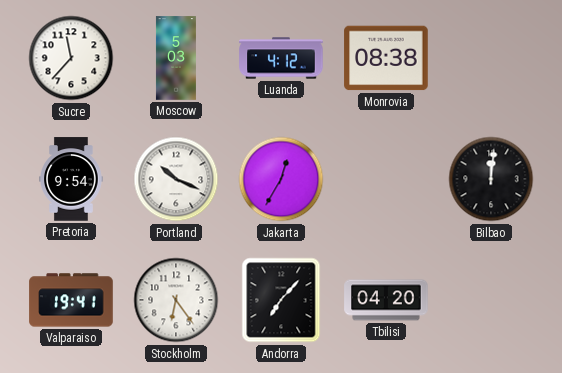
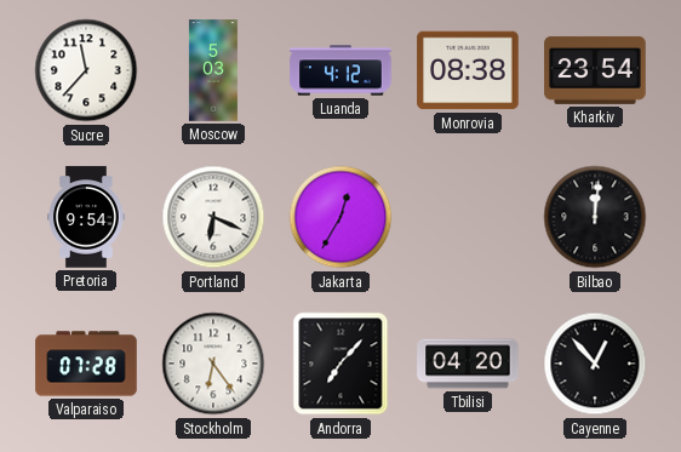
Kharkiv: none -> 23:54 (595, 70)
Portland: 10:19 -> 6:19 (213, 217)
Valparaiso: 19:41 -> 07:28 (86, 364)
Cayenne: none -> 12:53 (595, 364)
